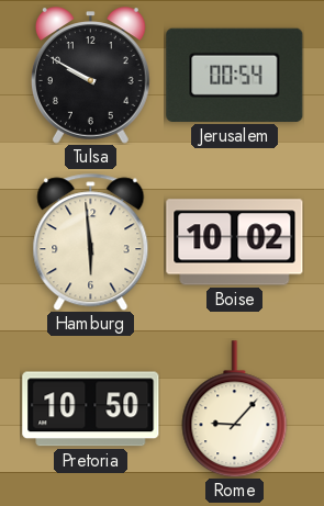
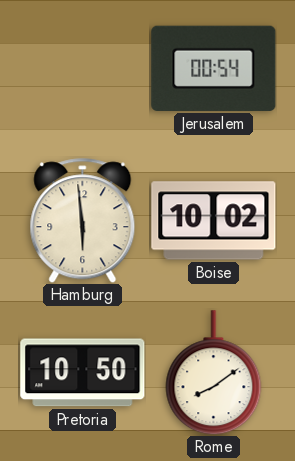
Tulsa: 9:50 -> none (91, 76)
Rome: 9:07 -> 8:09 (214, 373)
